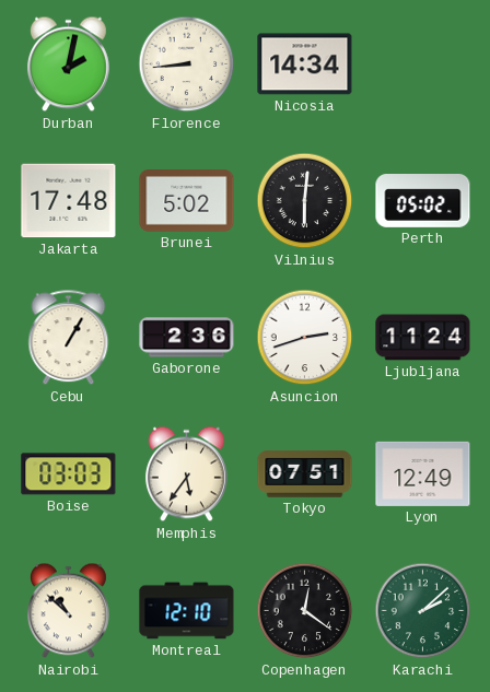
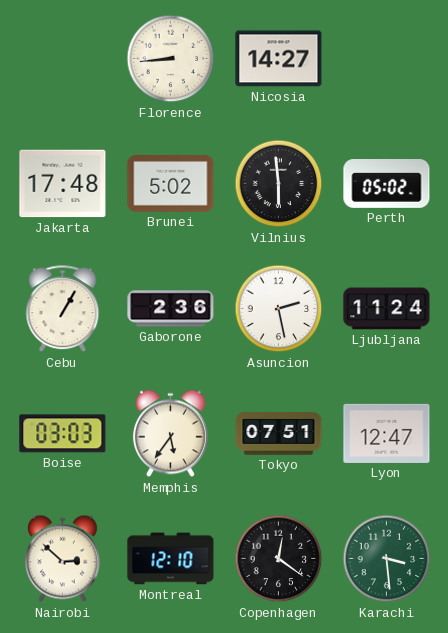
Durban: 2:02 -> none (68, 64)
Nicosia: 14:34 -> 14:27 (279, 59)
Vilnius: 6:01 -> 5:59 (279, 184)
Asuncion: 2:42 -> 2:28 (279, 309)
Lyon: 12:49 -> 12:47 (387, 433)
Nairobi: 10:52 -> 2:52 (62, 559)
Karachi: 2:08 -> 3:29 (387, 559)
